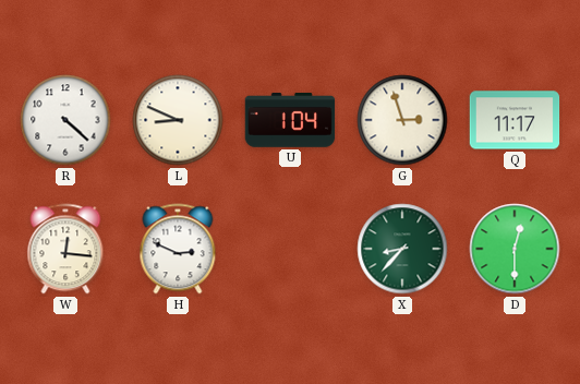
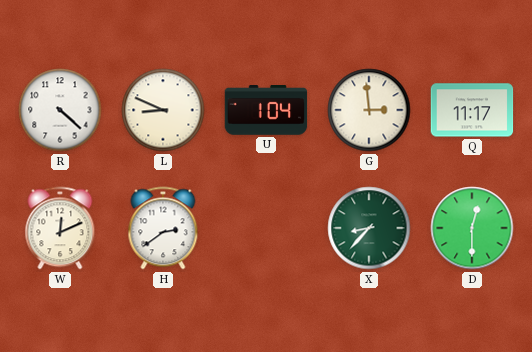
G: 2:57 -> 2:59 (369, 110)
W: 12:16 -> 12:11 (60, 228)
H: 2:49 -> 2:39 (163, 228)
